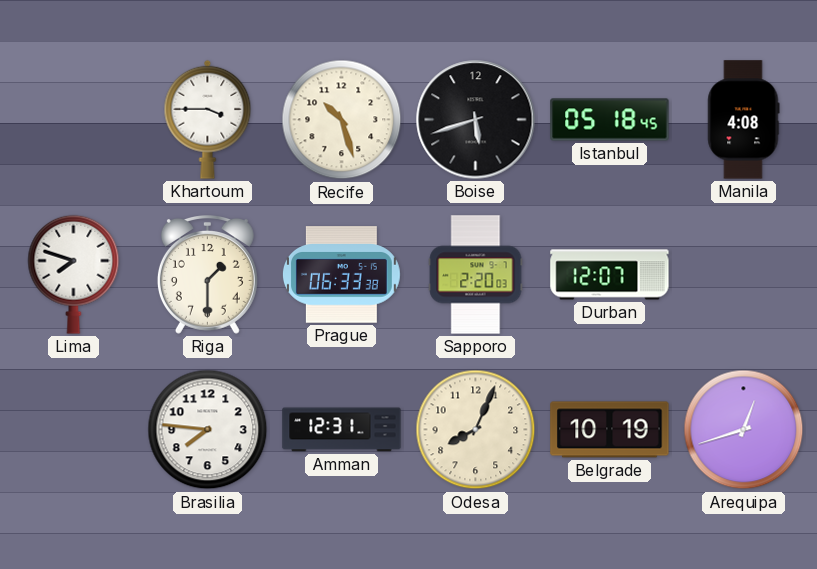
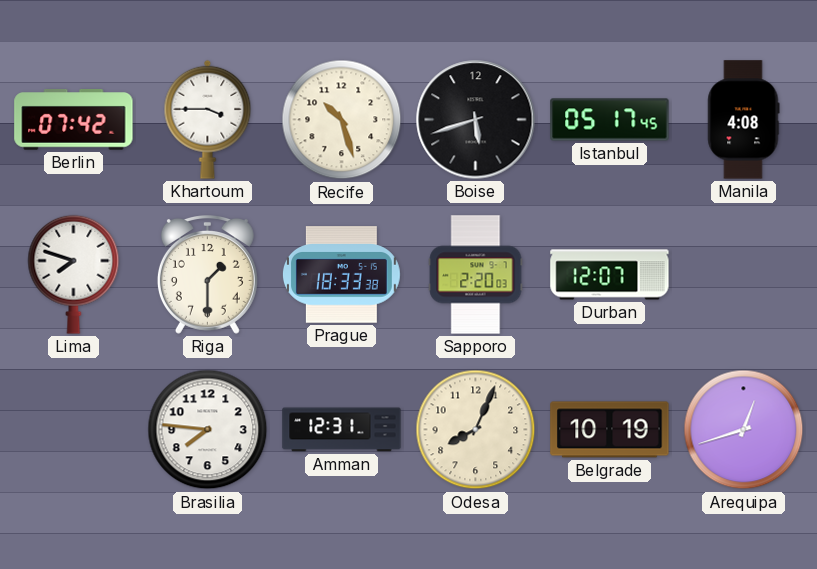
Berlin: none -> 07:42 (74, 120)
Istanbul: 05:18 -> 05:17 (610, 120)
Prague: 06:33 -> 18:33 (341, 275)
